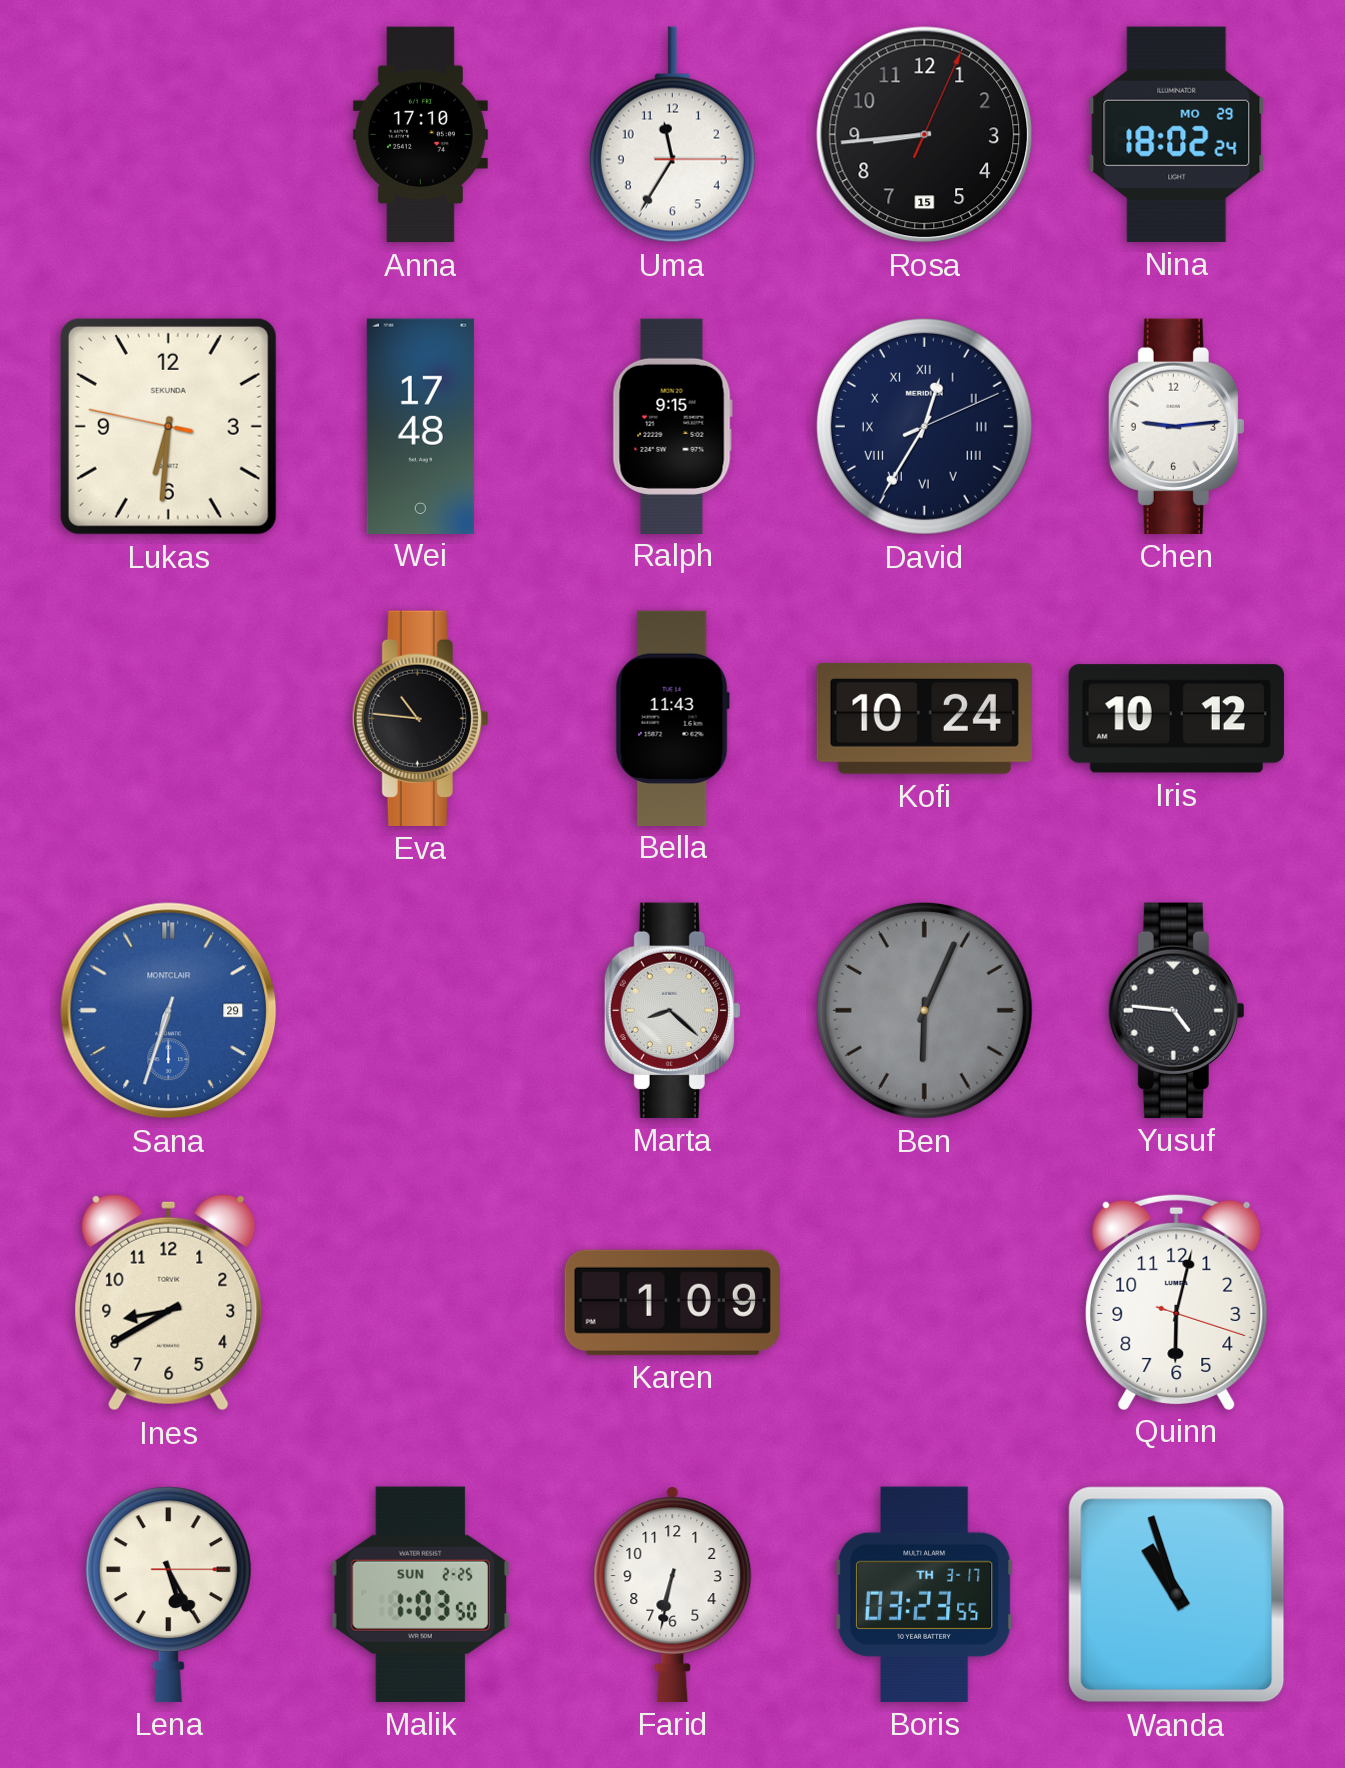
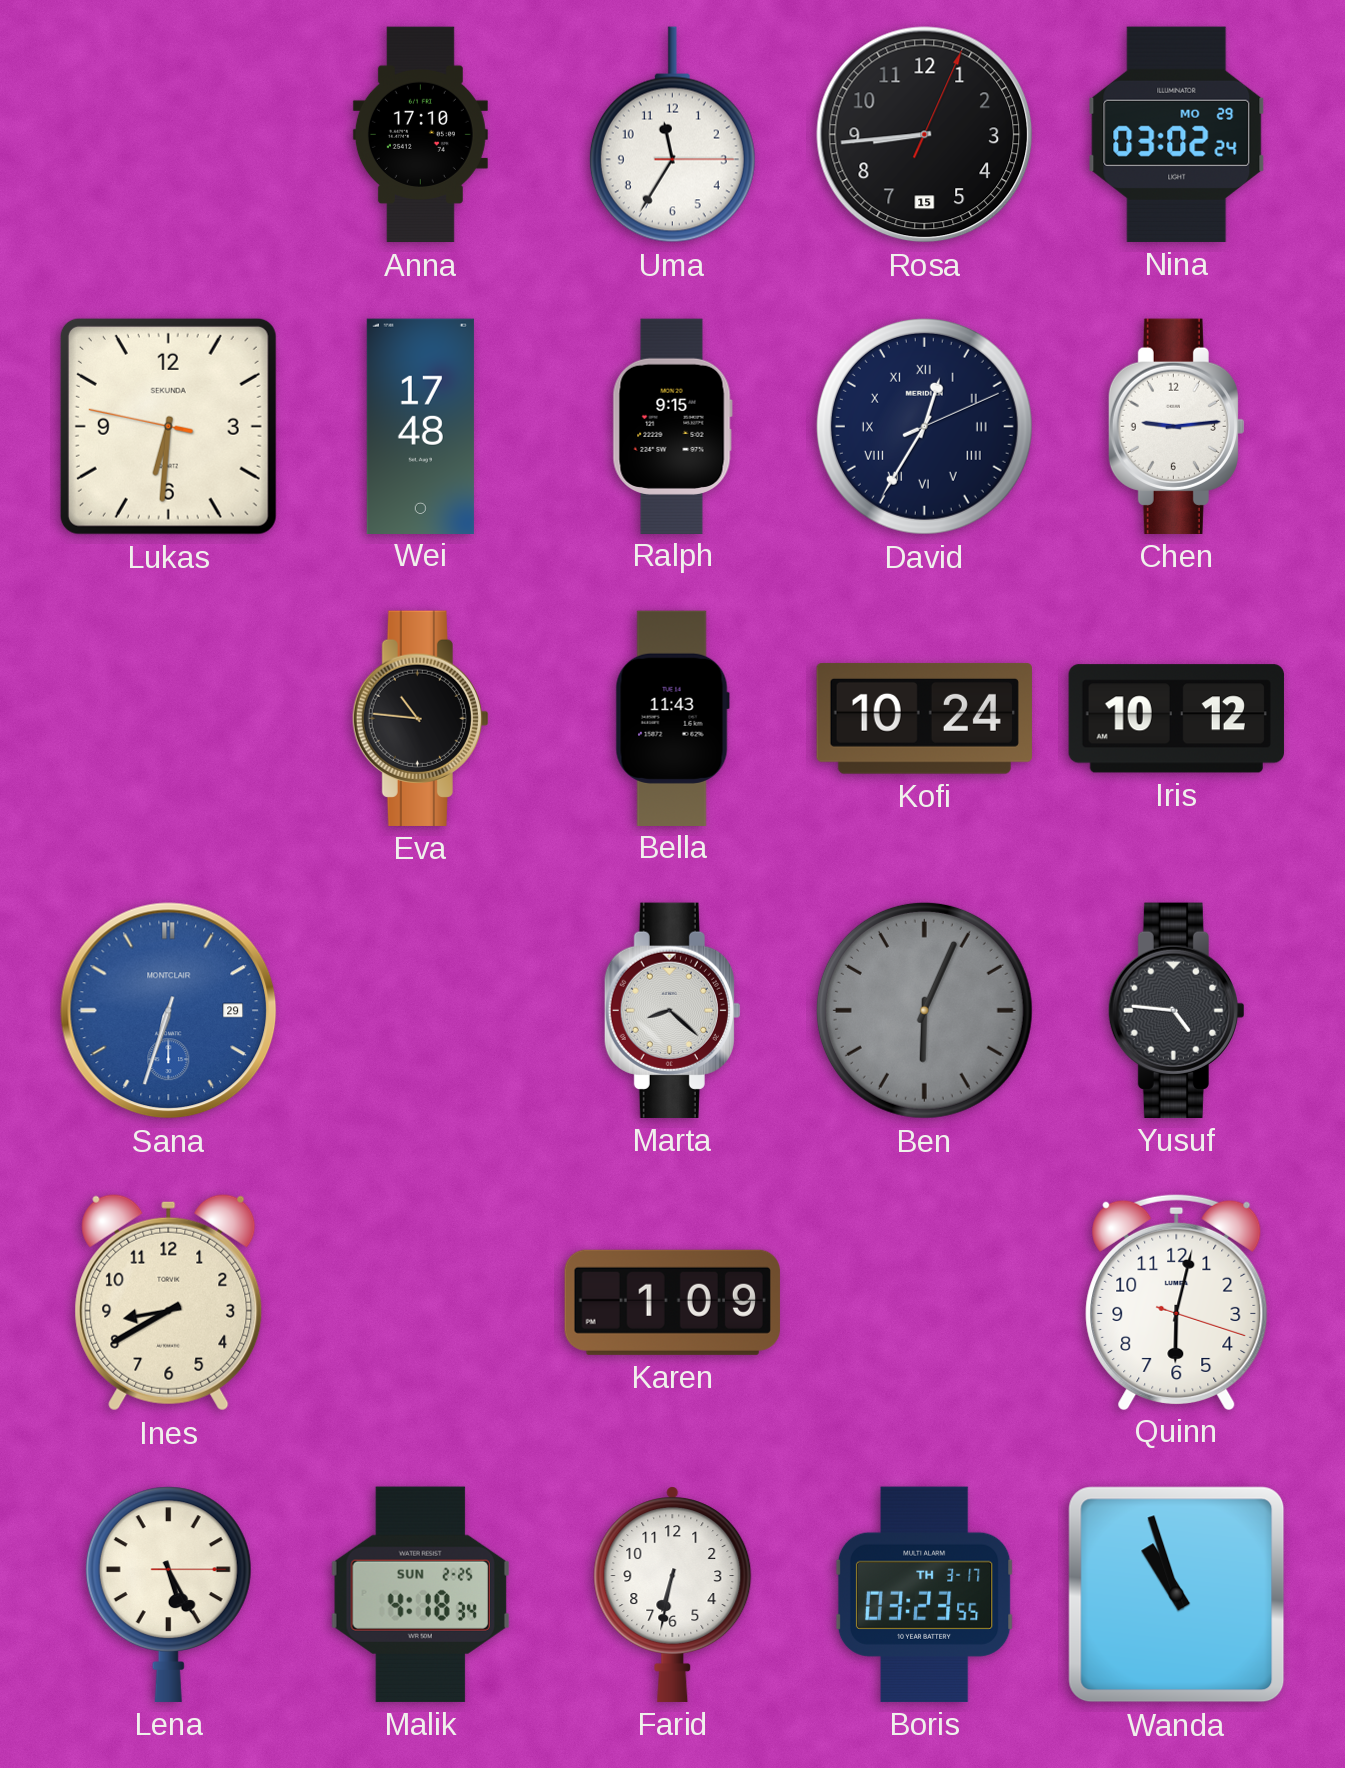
Nina: 18:02 -> 03:02 (1177, 134)
Malik: 1:03 -> 4:18 (420, 1594)
